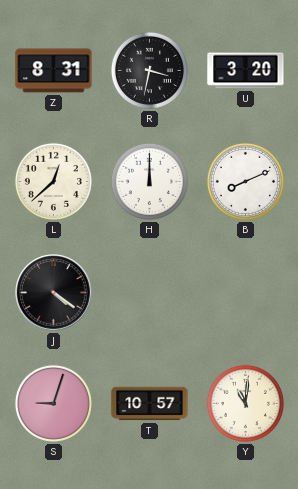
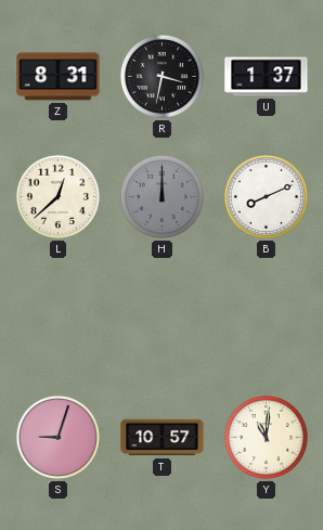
U: 3:20 -> 1:37 (267, 77)
H dial: white -> grey (161, 196)
J: 4:21 -> none (54, 293)
